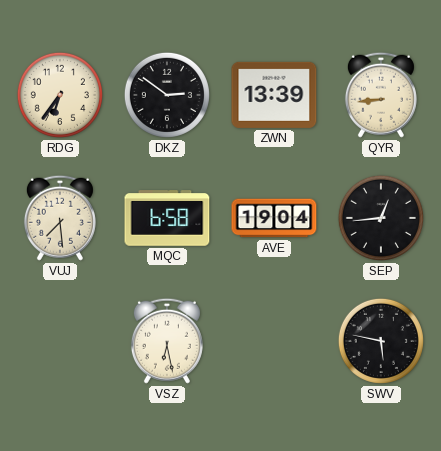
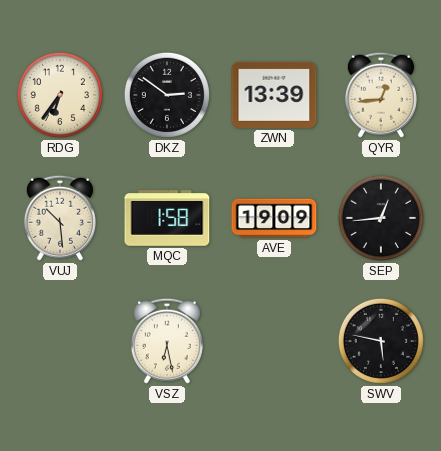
QYR: 8:44 -> 12:44 (381, 95)
VUJ: 7:29 -> 10:29 (60, 218)
MQC: 6:58 -> 1:58 (167, 218)
AVE: 19:04 -> 19:09 (274, 218)
